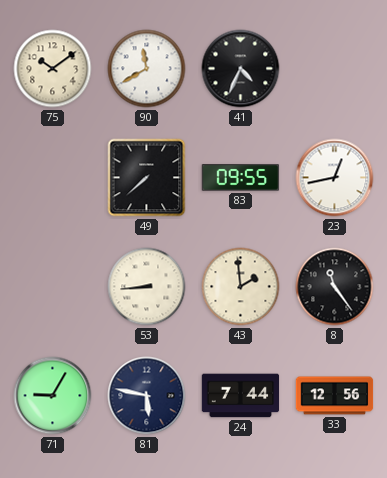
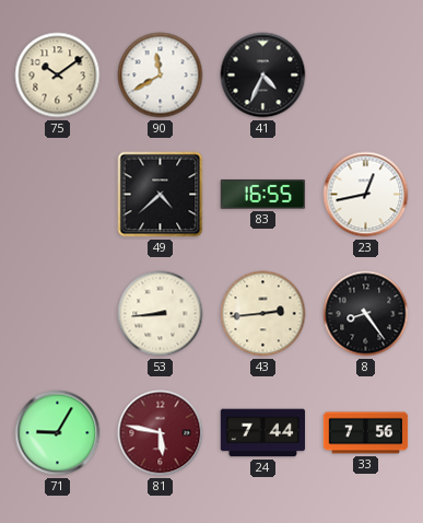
49: 7:38 -> 4:38 (161, 195)
83: 09:55 -> 16:55 (263, 195)
43: 1:59 -> 2:44 (263, 314)
8: 11:24 -> 8:24 (366, 314)
81 dial: navy -> burgundy (161, 433)
33: 12:56 -> 7:56 (366, 433)
